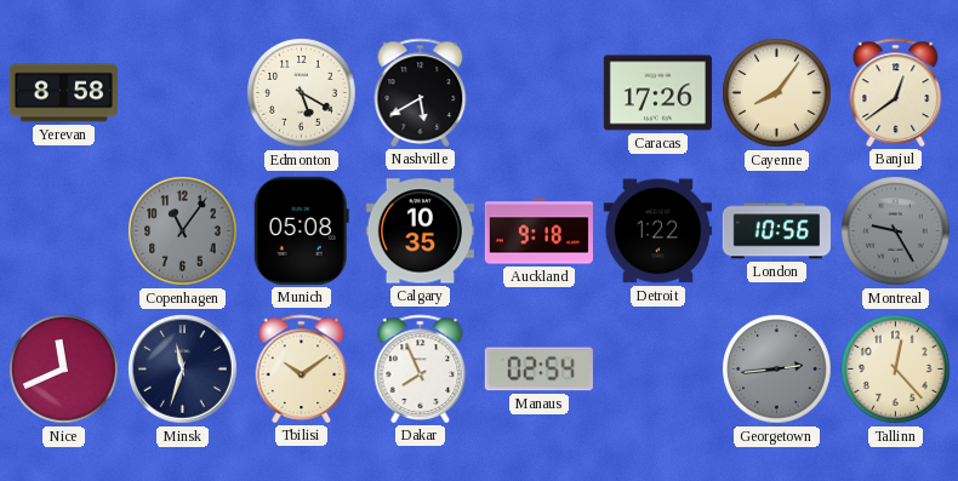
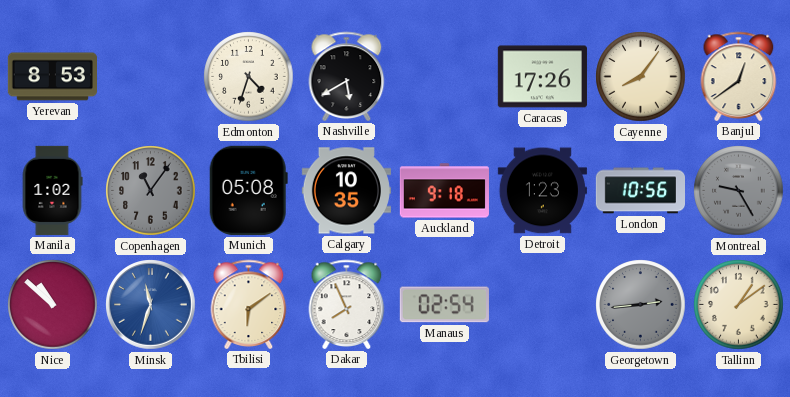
Yerevan: 8:58 -> 8:53 (52, 77)
Edmonton: 5:20 -> 4:33 (249, 77)
Manila: none -> 1:02 (52, 190)
Detroit: 1:22 -> 1:23 (542, 191)
Nice: 11:41 -> 10:52 (53, 305)
Minsk dial: navy -> blue (151, 305)
Tbilisi: 10:09 -> 6:09 (249, 304)
Tallinn: 12:23 -> 1:09 (739, 305)
